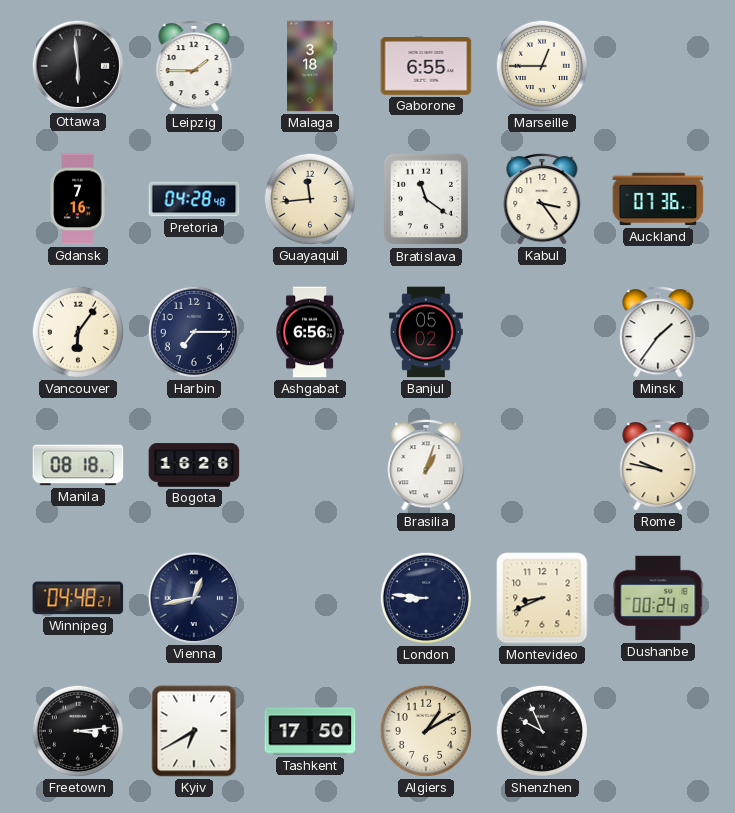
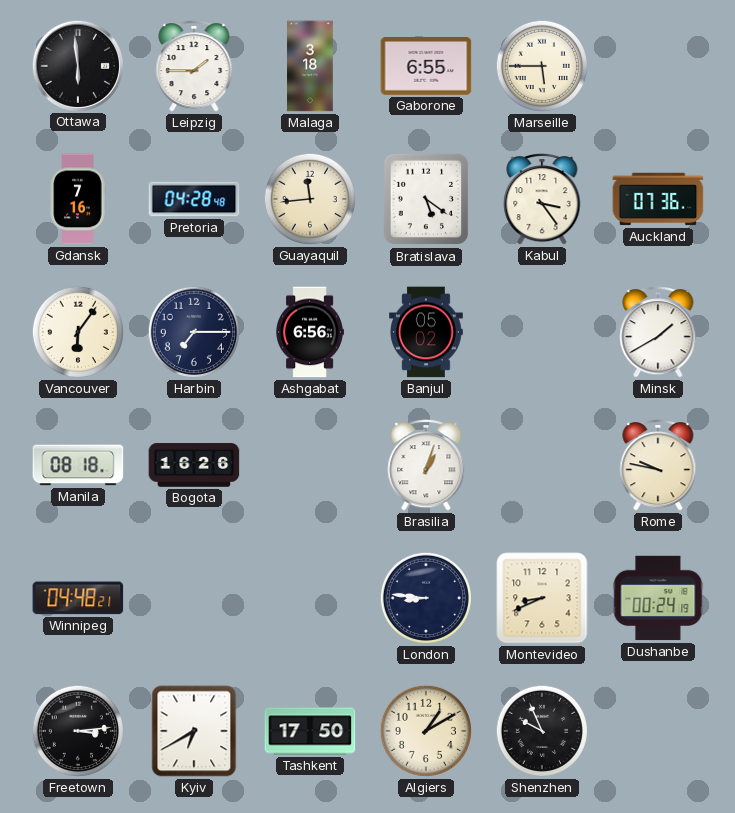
Marseille: 12:45 -> 5:45 (542, 66)
Bratislava: 11:21 -> 5:21 (426, 199)
Minsk: 1:36 -> 1:40 (658, 332)
Vienna: 12:43 -> none (193, 597)
